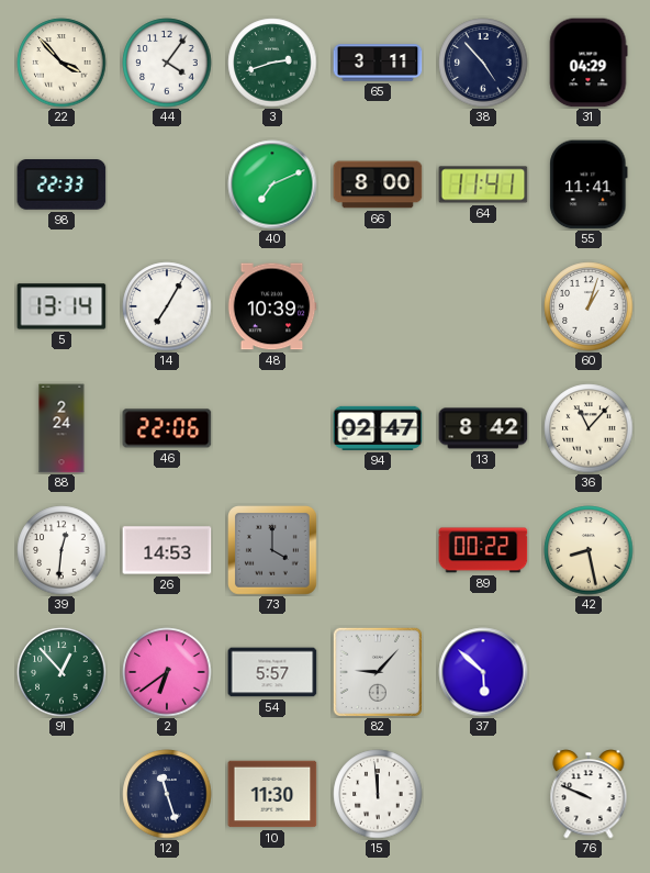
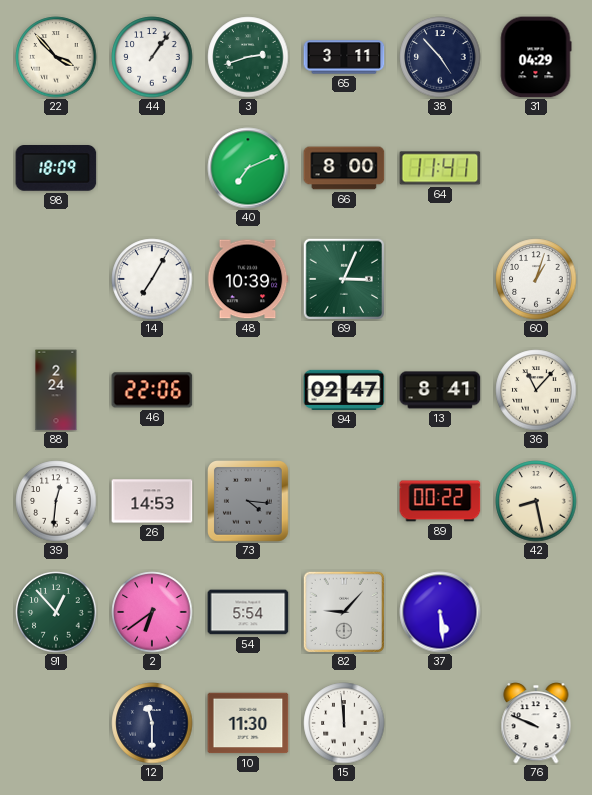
44: 4:06 -> 1:06 (152, 57)
98: 22:33 -> 18:09 (56, 169)
55: 11:41 -> none (589, 184)
5: 13:14 -> none (61, 306)
69: none -> 3:04 (343, 278)
13: 8:42 -> 8:41 (440, 390)
73: 4:00 -> 4:16 (249, 502)
54: 5:57 -> 5:54 (248, 612)
37: 5:52 -> 5:29 (440, 612)
12: 11:27 -> 11:30 (152, 723)
